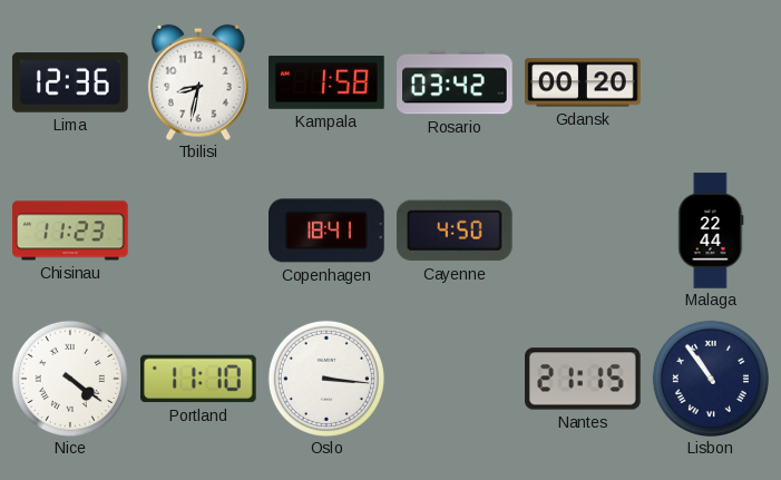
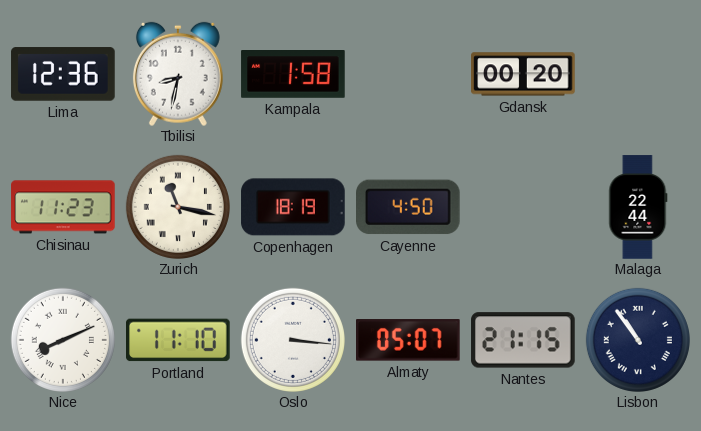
Rosario: 03:42 -> none (455, 82)
Zurich: none -> 11:17 (178, 207)
Copenhagen: 18:41 -> 18:19 (293, 207)
Nice: 4:21 -> 8:11 (63, 340)
Almaty: none -> 05:07 (409, 340)
